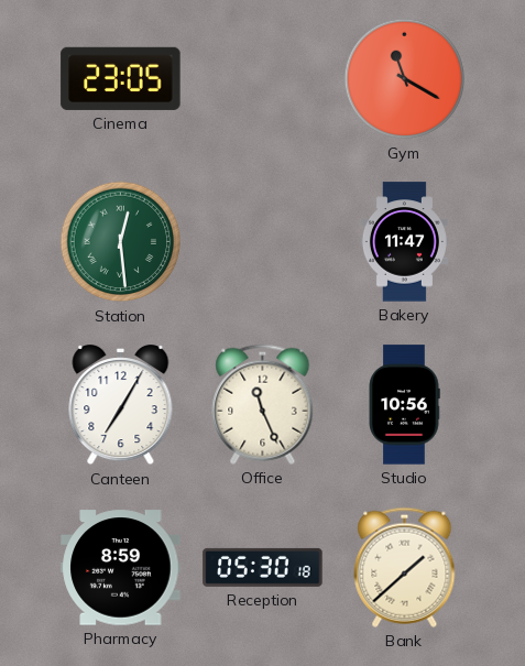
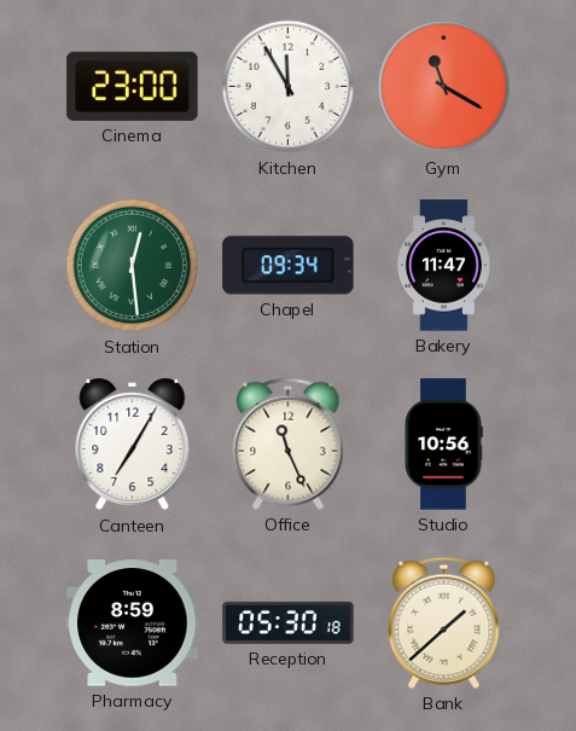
Cinema: 23:05 -> 23:00 (133, 86)
Kitchen: none -> 11:55 (289, 87)
Chapel: none -> 09:34 (289, 266)
